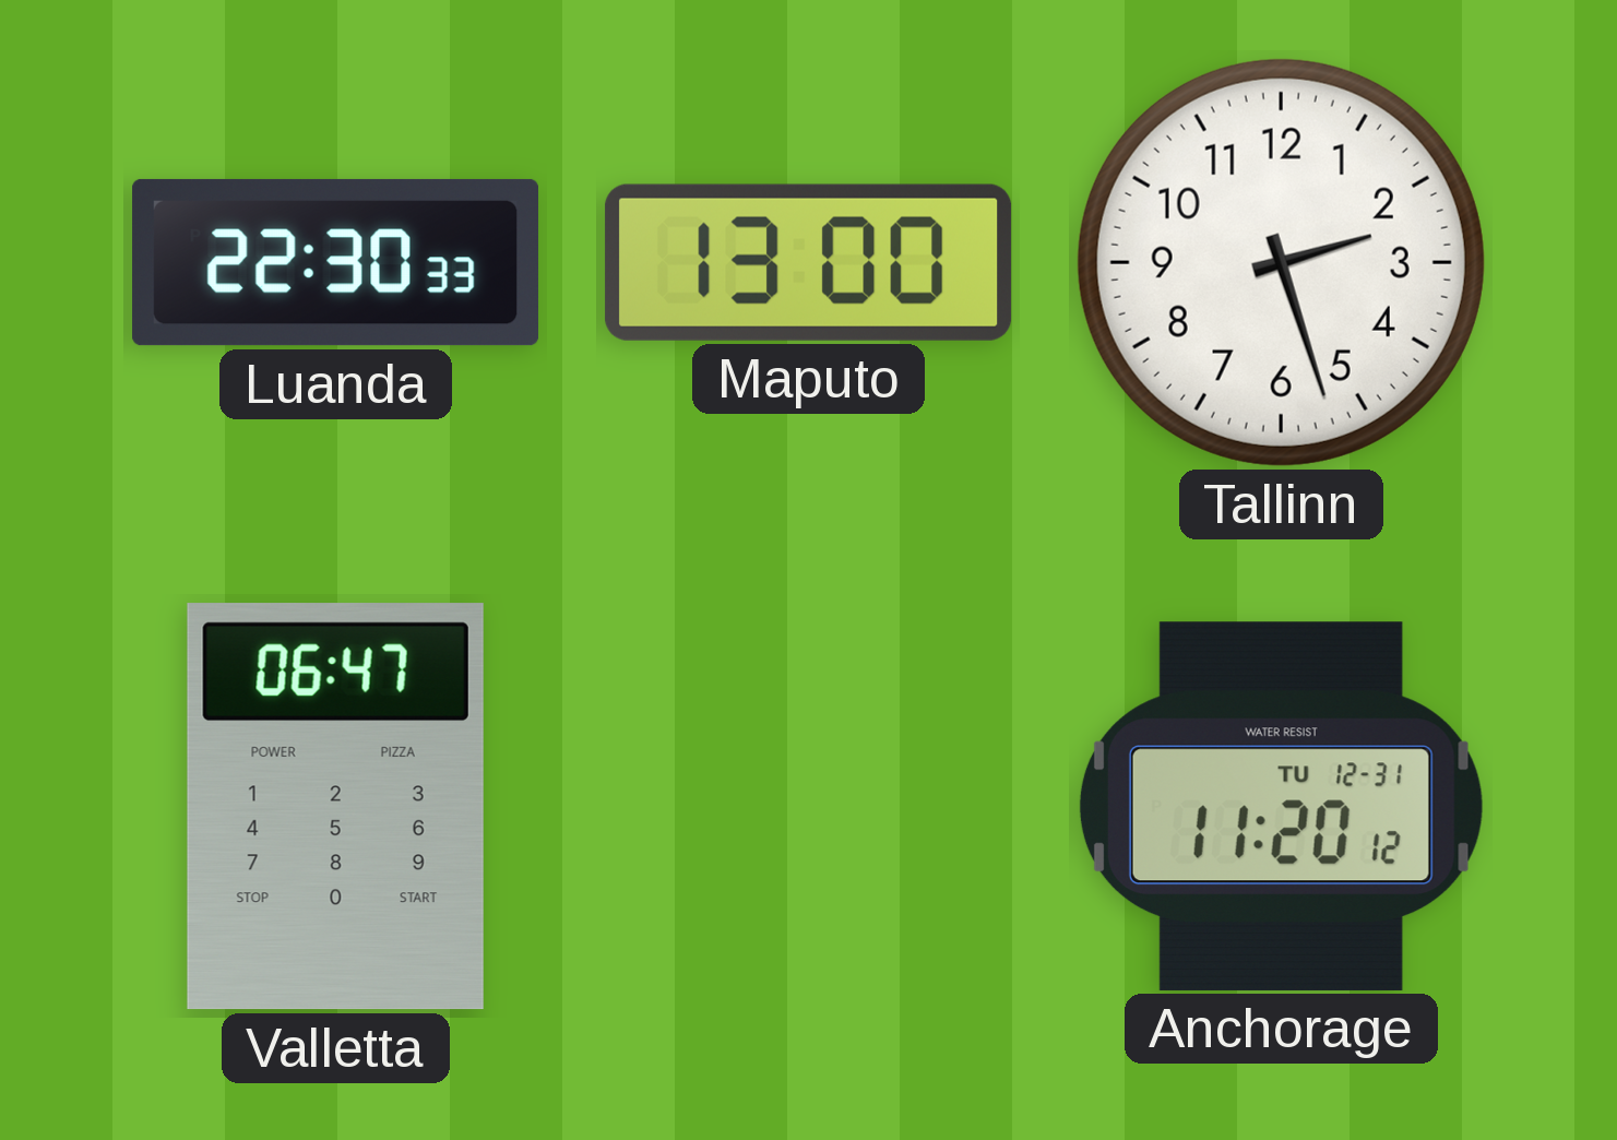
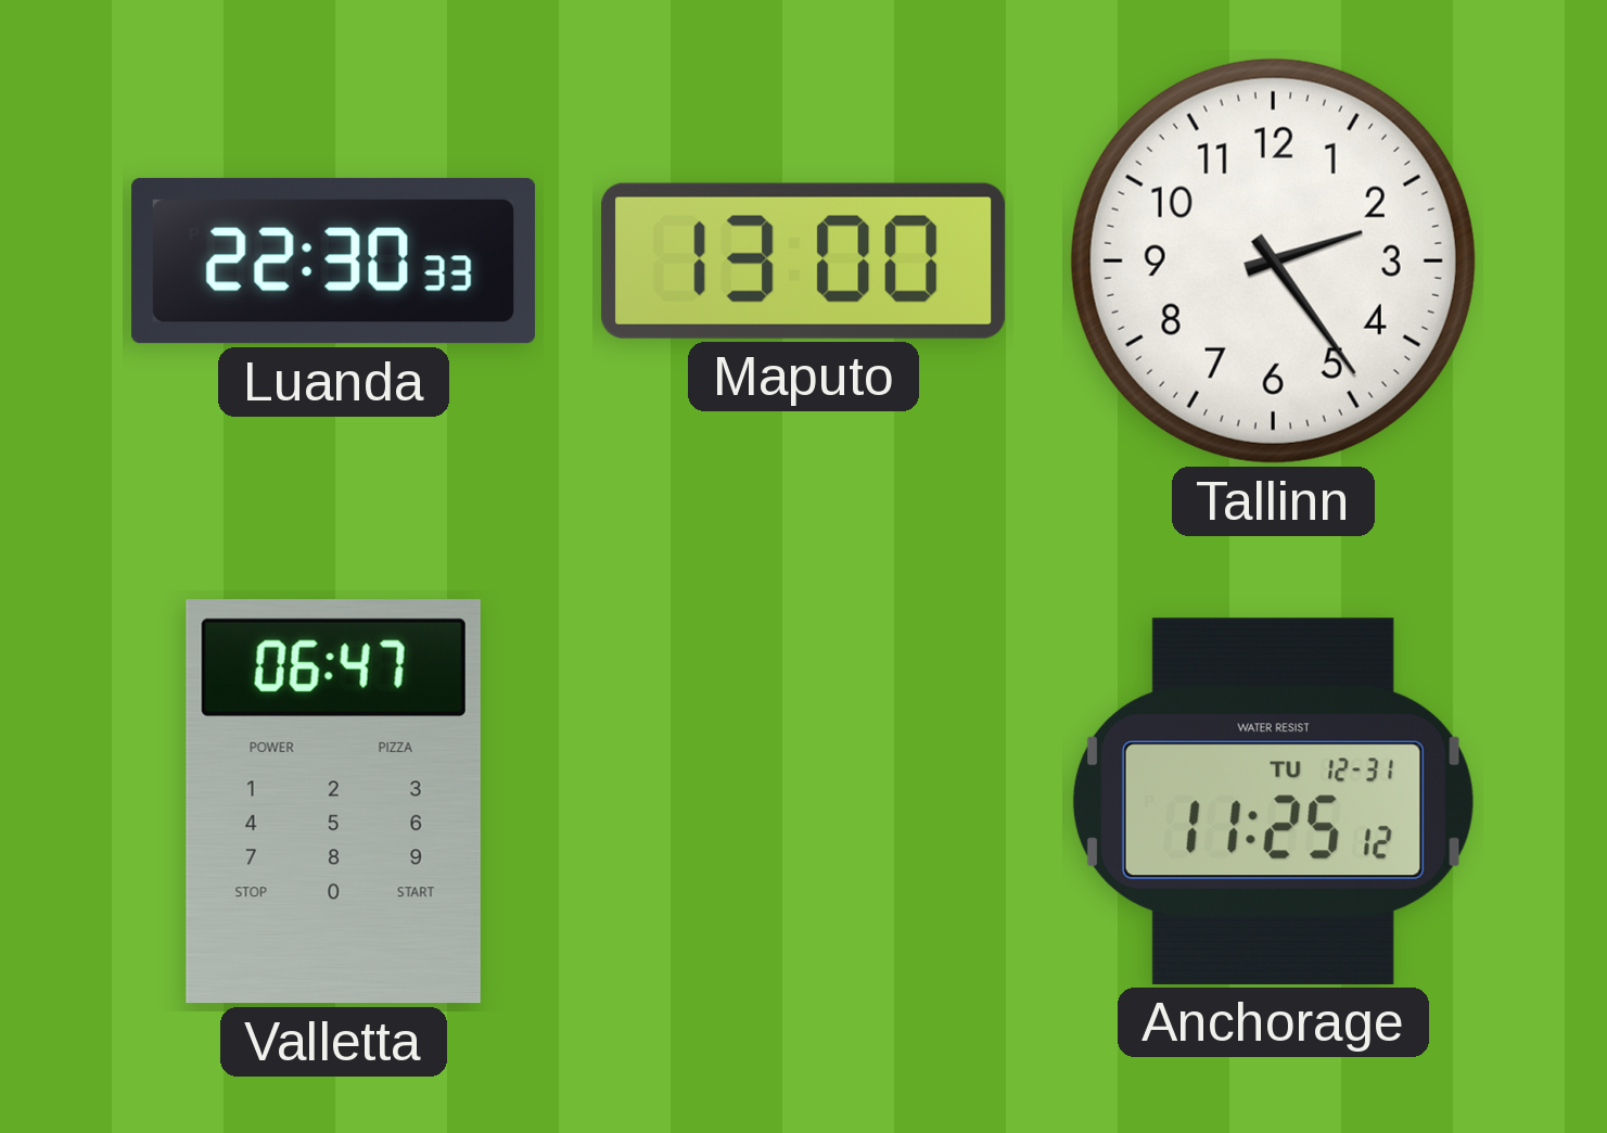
Tallinn: 2:27 -> 2:24 (1273, 260)
Anchorage: 11:20 -> 11:25 (1273, 801)
